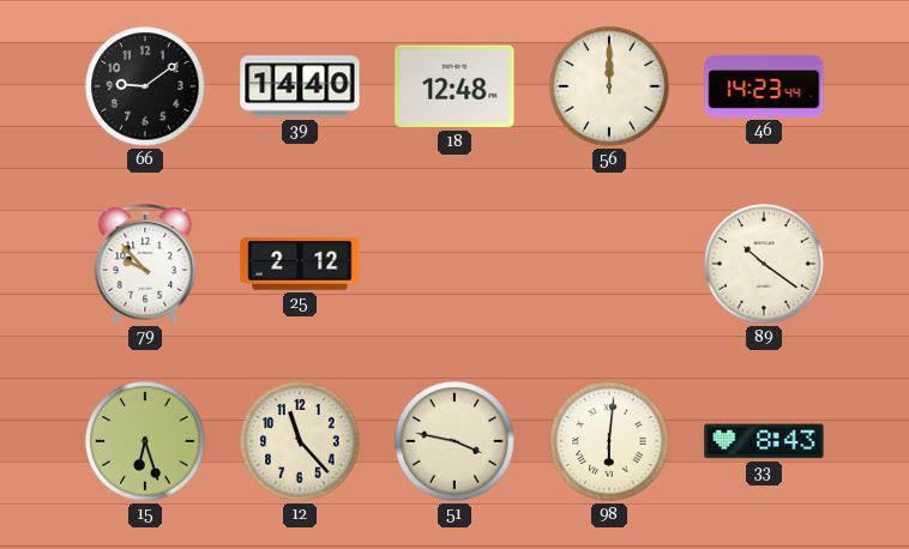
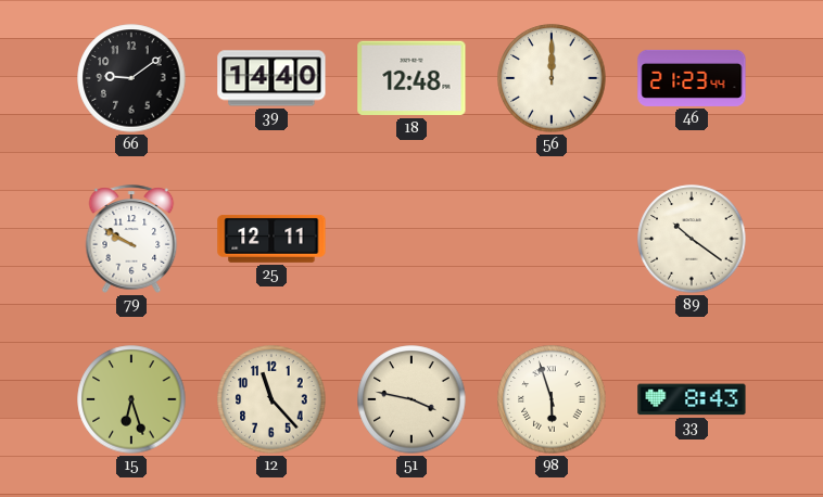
46: 14:23 -> 21:23 (692, 78)
79: 9:53 -> 9:50 (131, 239)
25: 2:12 -> 12:11 (271, 239)
98: 6:01 -> 5:57 (552, 399)
